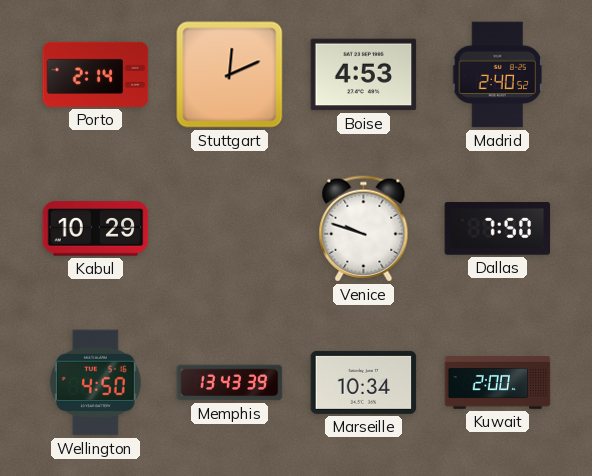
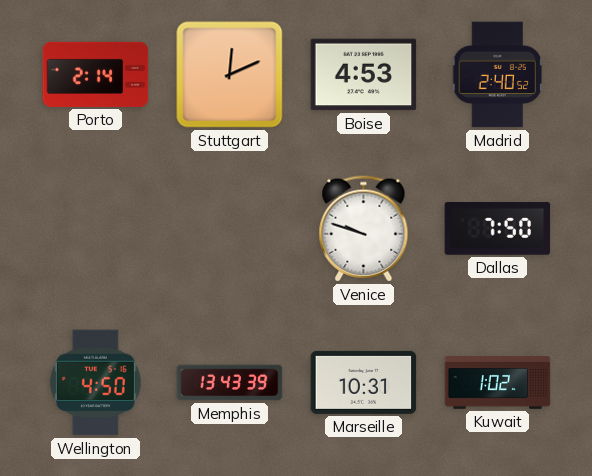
Kabul: 10:29 -> none (96, 229)
Marseille: 10:34 -> 10:31 (364, 382)
Kuwait: 2:00 -> 1:02 (498, 383)
